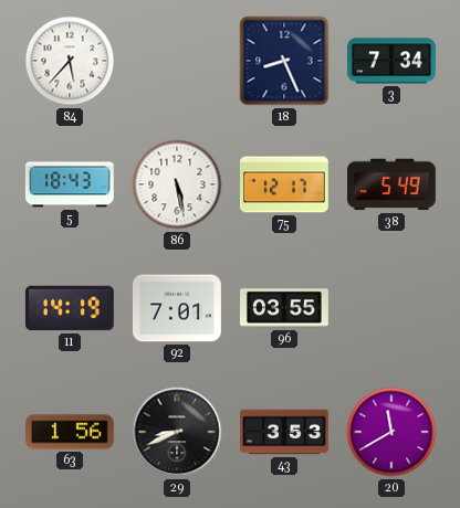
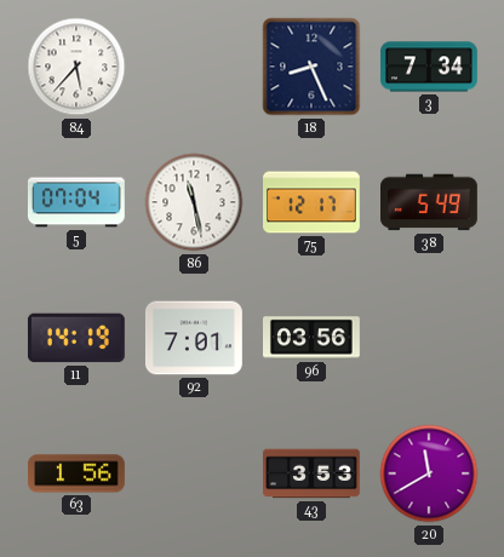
5: 18:43 -> 07:04 (76, 202)
86: 5:28 -> 11:28 (194, 202)
96: 03:55 -> 03:56 (313, 338)
29: 8:41 -> none (177, 432)
